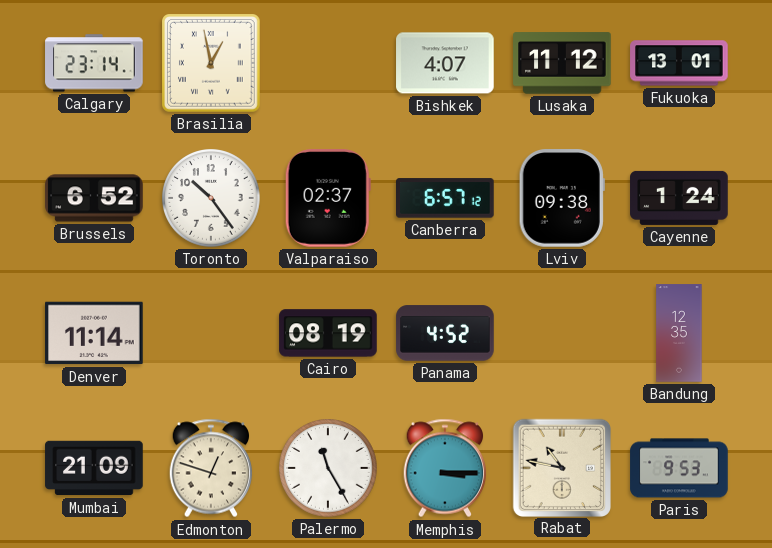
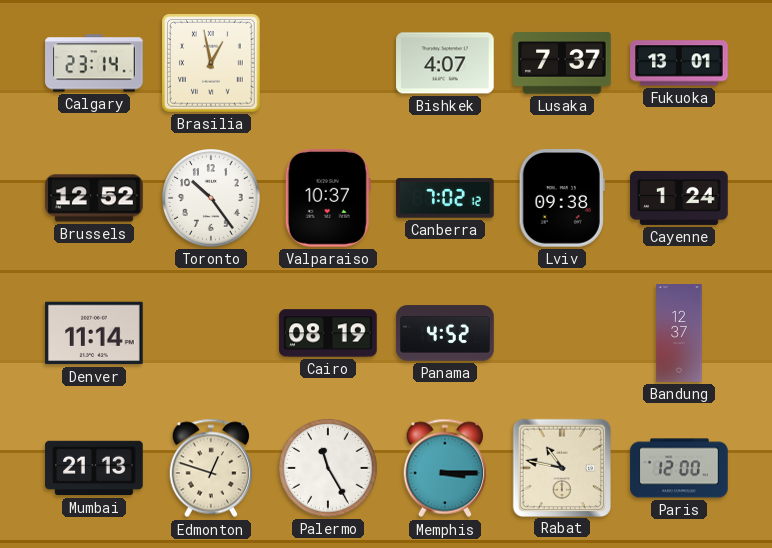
Lusaka: 11:12 -> 7:37 (562, 63)
Brussels: 6:52 -> 12:52 (94, 198)
Valparaiso: 02:37 -> 10:37 (328, 198)
Canberra: 6:57 -> 7:02 (445, 198)
Bandung: 12:35 -> 12:37 (679, 333)
Mumbai: 21:09 -> 21:13 (94, 468)
Paris: 9:53 -> 12:00 (679, 468)
